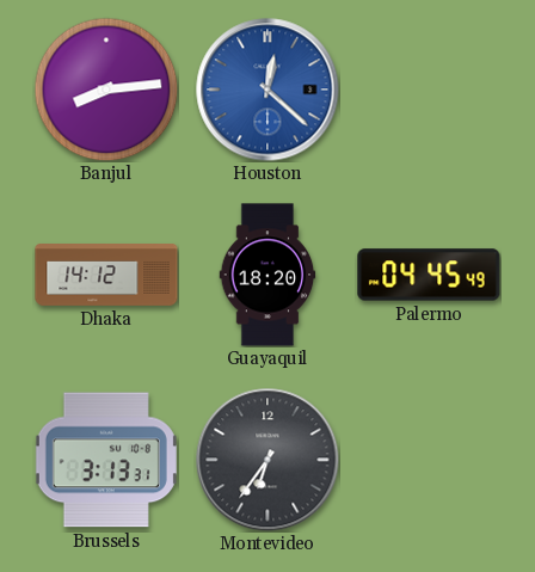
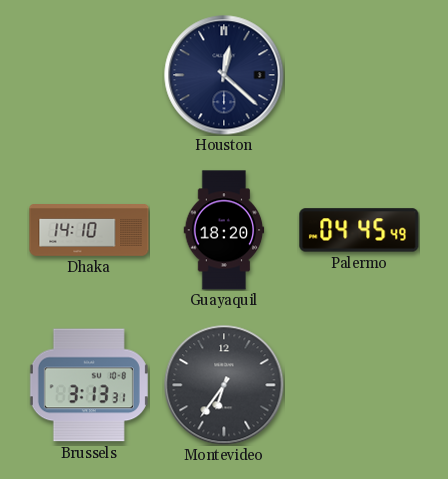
Banjul: 8:14 -> none (106, 90)
Houston dial: blue -> navy (224, 75)
Dhaka: 14:12 -> 14:10 (89, 231)
